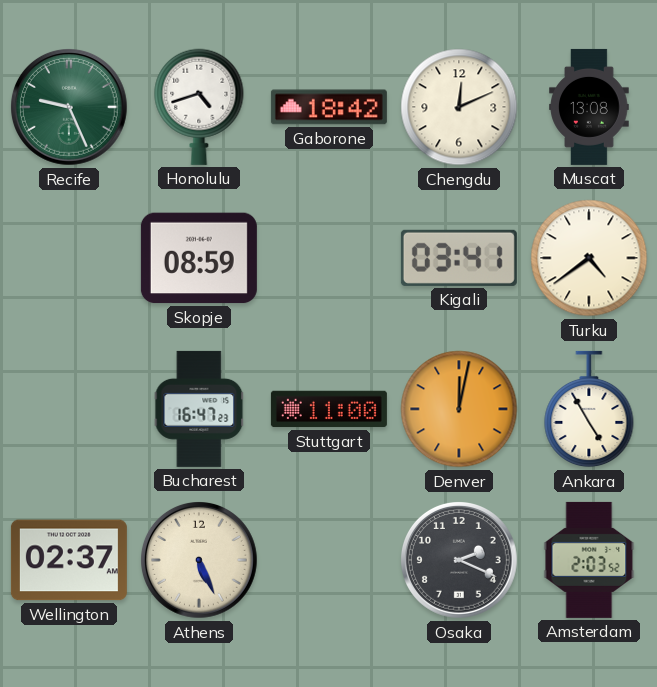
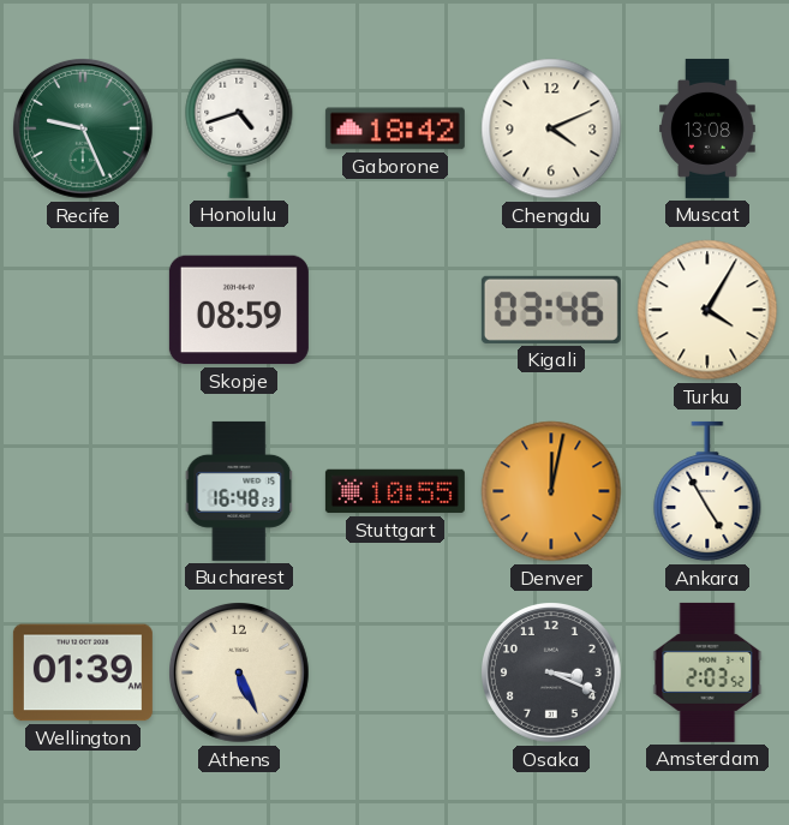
Chengdu: 12:11 -> 4:11 (551, 128)
Kigali: 03:41 -> 03:46 (551, 310)
Turku: 4:39 -> 4:05 (707, 310)
Bucharest: 16:47 -> 16:48 (239, 491)
Stuttgart: 11:00 -> 10:55 (395, 491)
Wellington: 02:37 -> 01:39 (83, 672)
Osaka: 2:19 -> 3:19 (552, 674)
